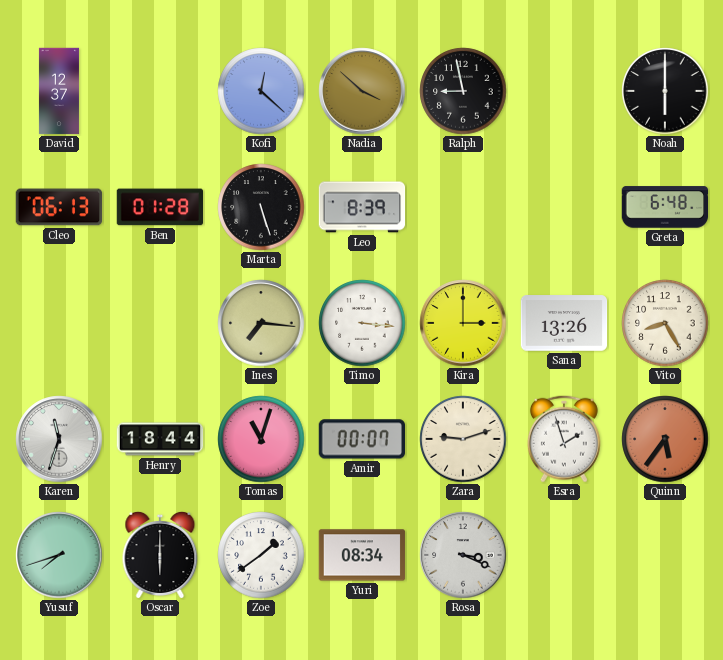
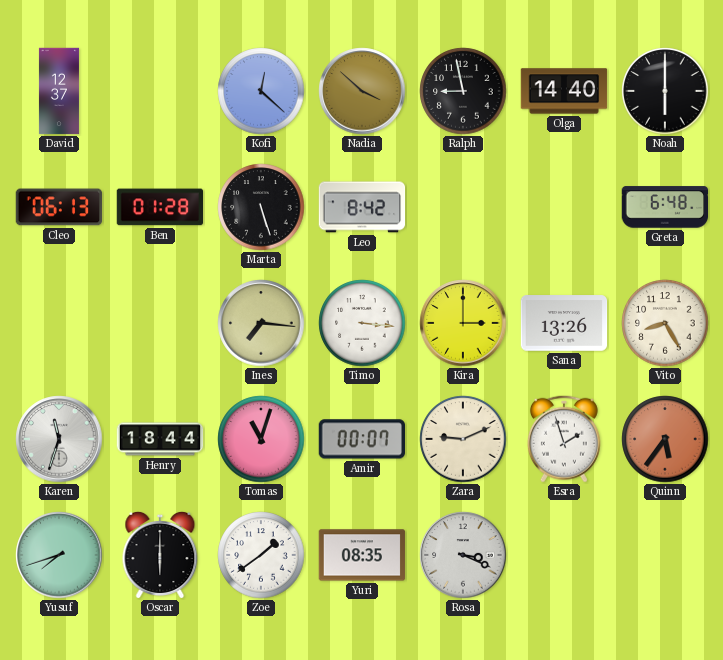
Olga: none -> 14:40 (564, 91)
Leo: 8:39 -> 8:42 (362, 207)
Zara: 9:12 -> 9:11 (463, 439)
Yuri: 08:34 -> 08:35 (362, 555)
